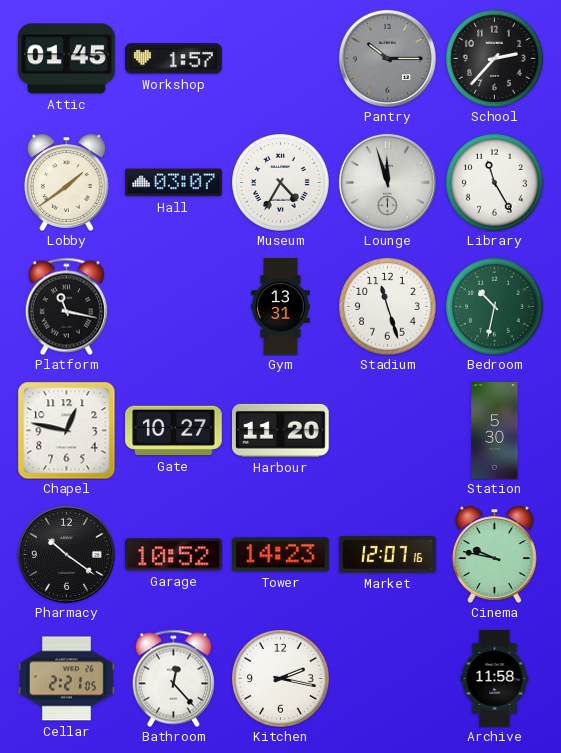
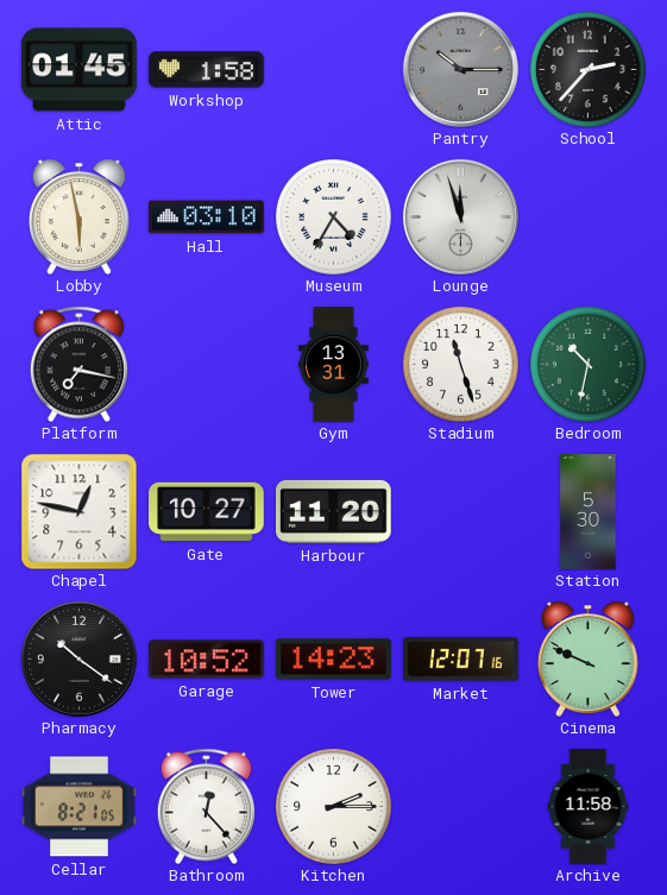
Workshop: 1:57 -> 1:58 (207, 70)
Lobby: 1:39 -> 5:58 (78, 216)
Hall: 03:07 -> 03:10 (207, 218)
Library: 11:25 -> none (495, 183)
Platform: 11:17 -> 7:17 (78, 364)
Cinema: 9:47 -> 9:49 (587, 658)
Cellar: 2:21 -> 8:21 (80, 807)
Kitchen: 2:17 -> 2:15 (334, 807)
